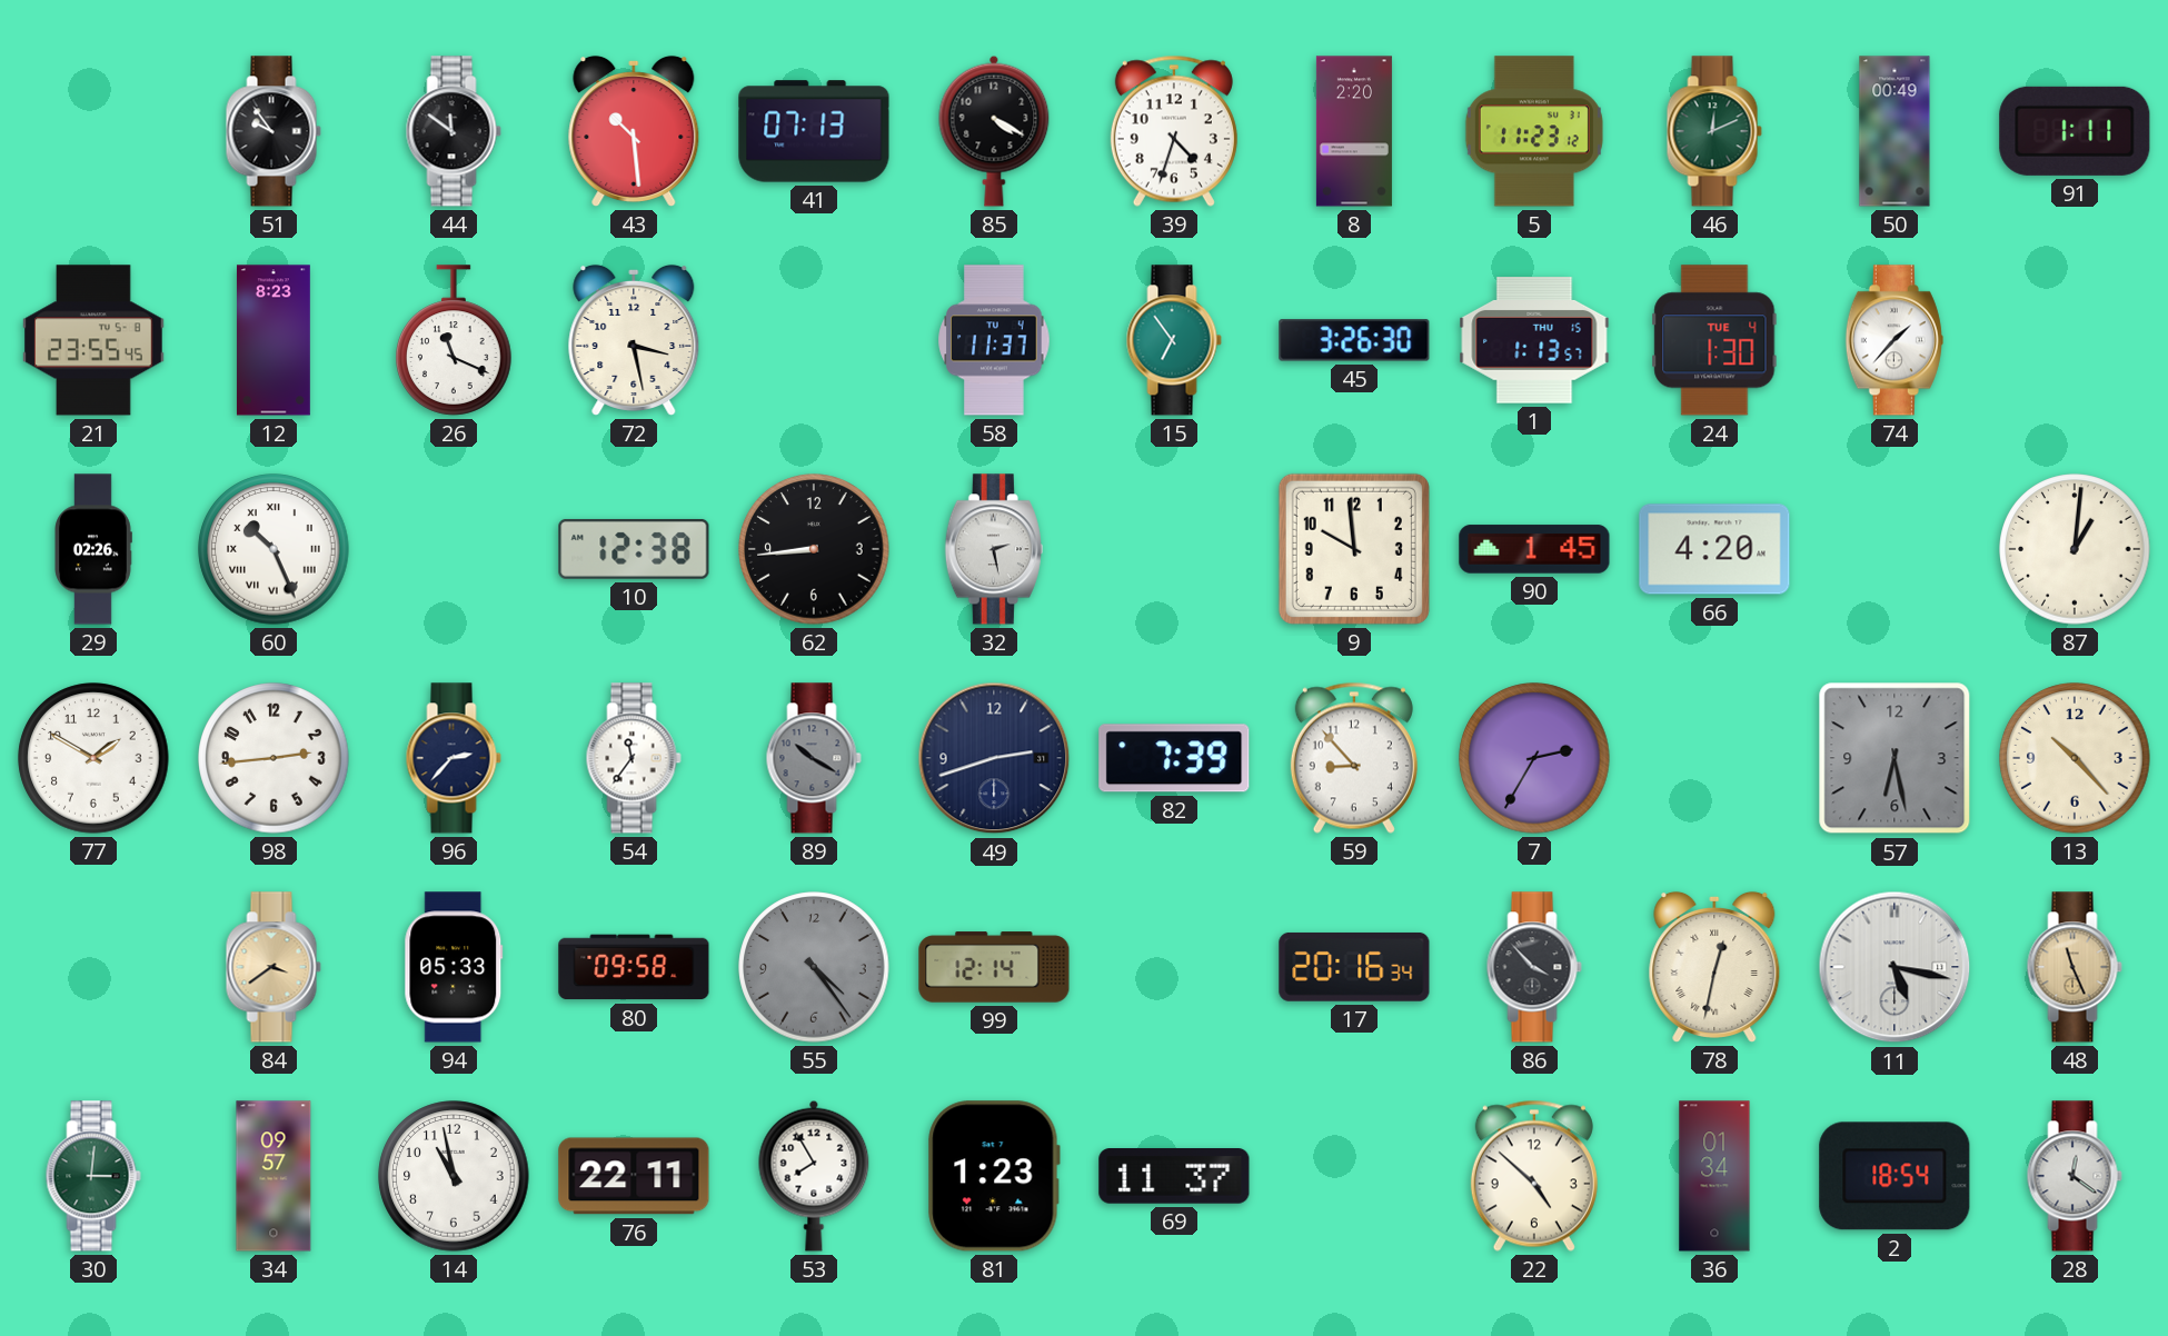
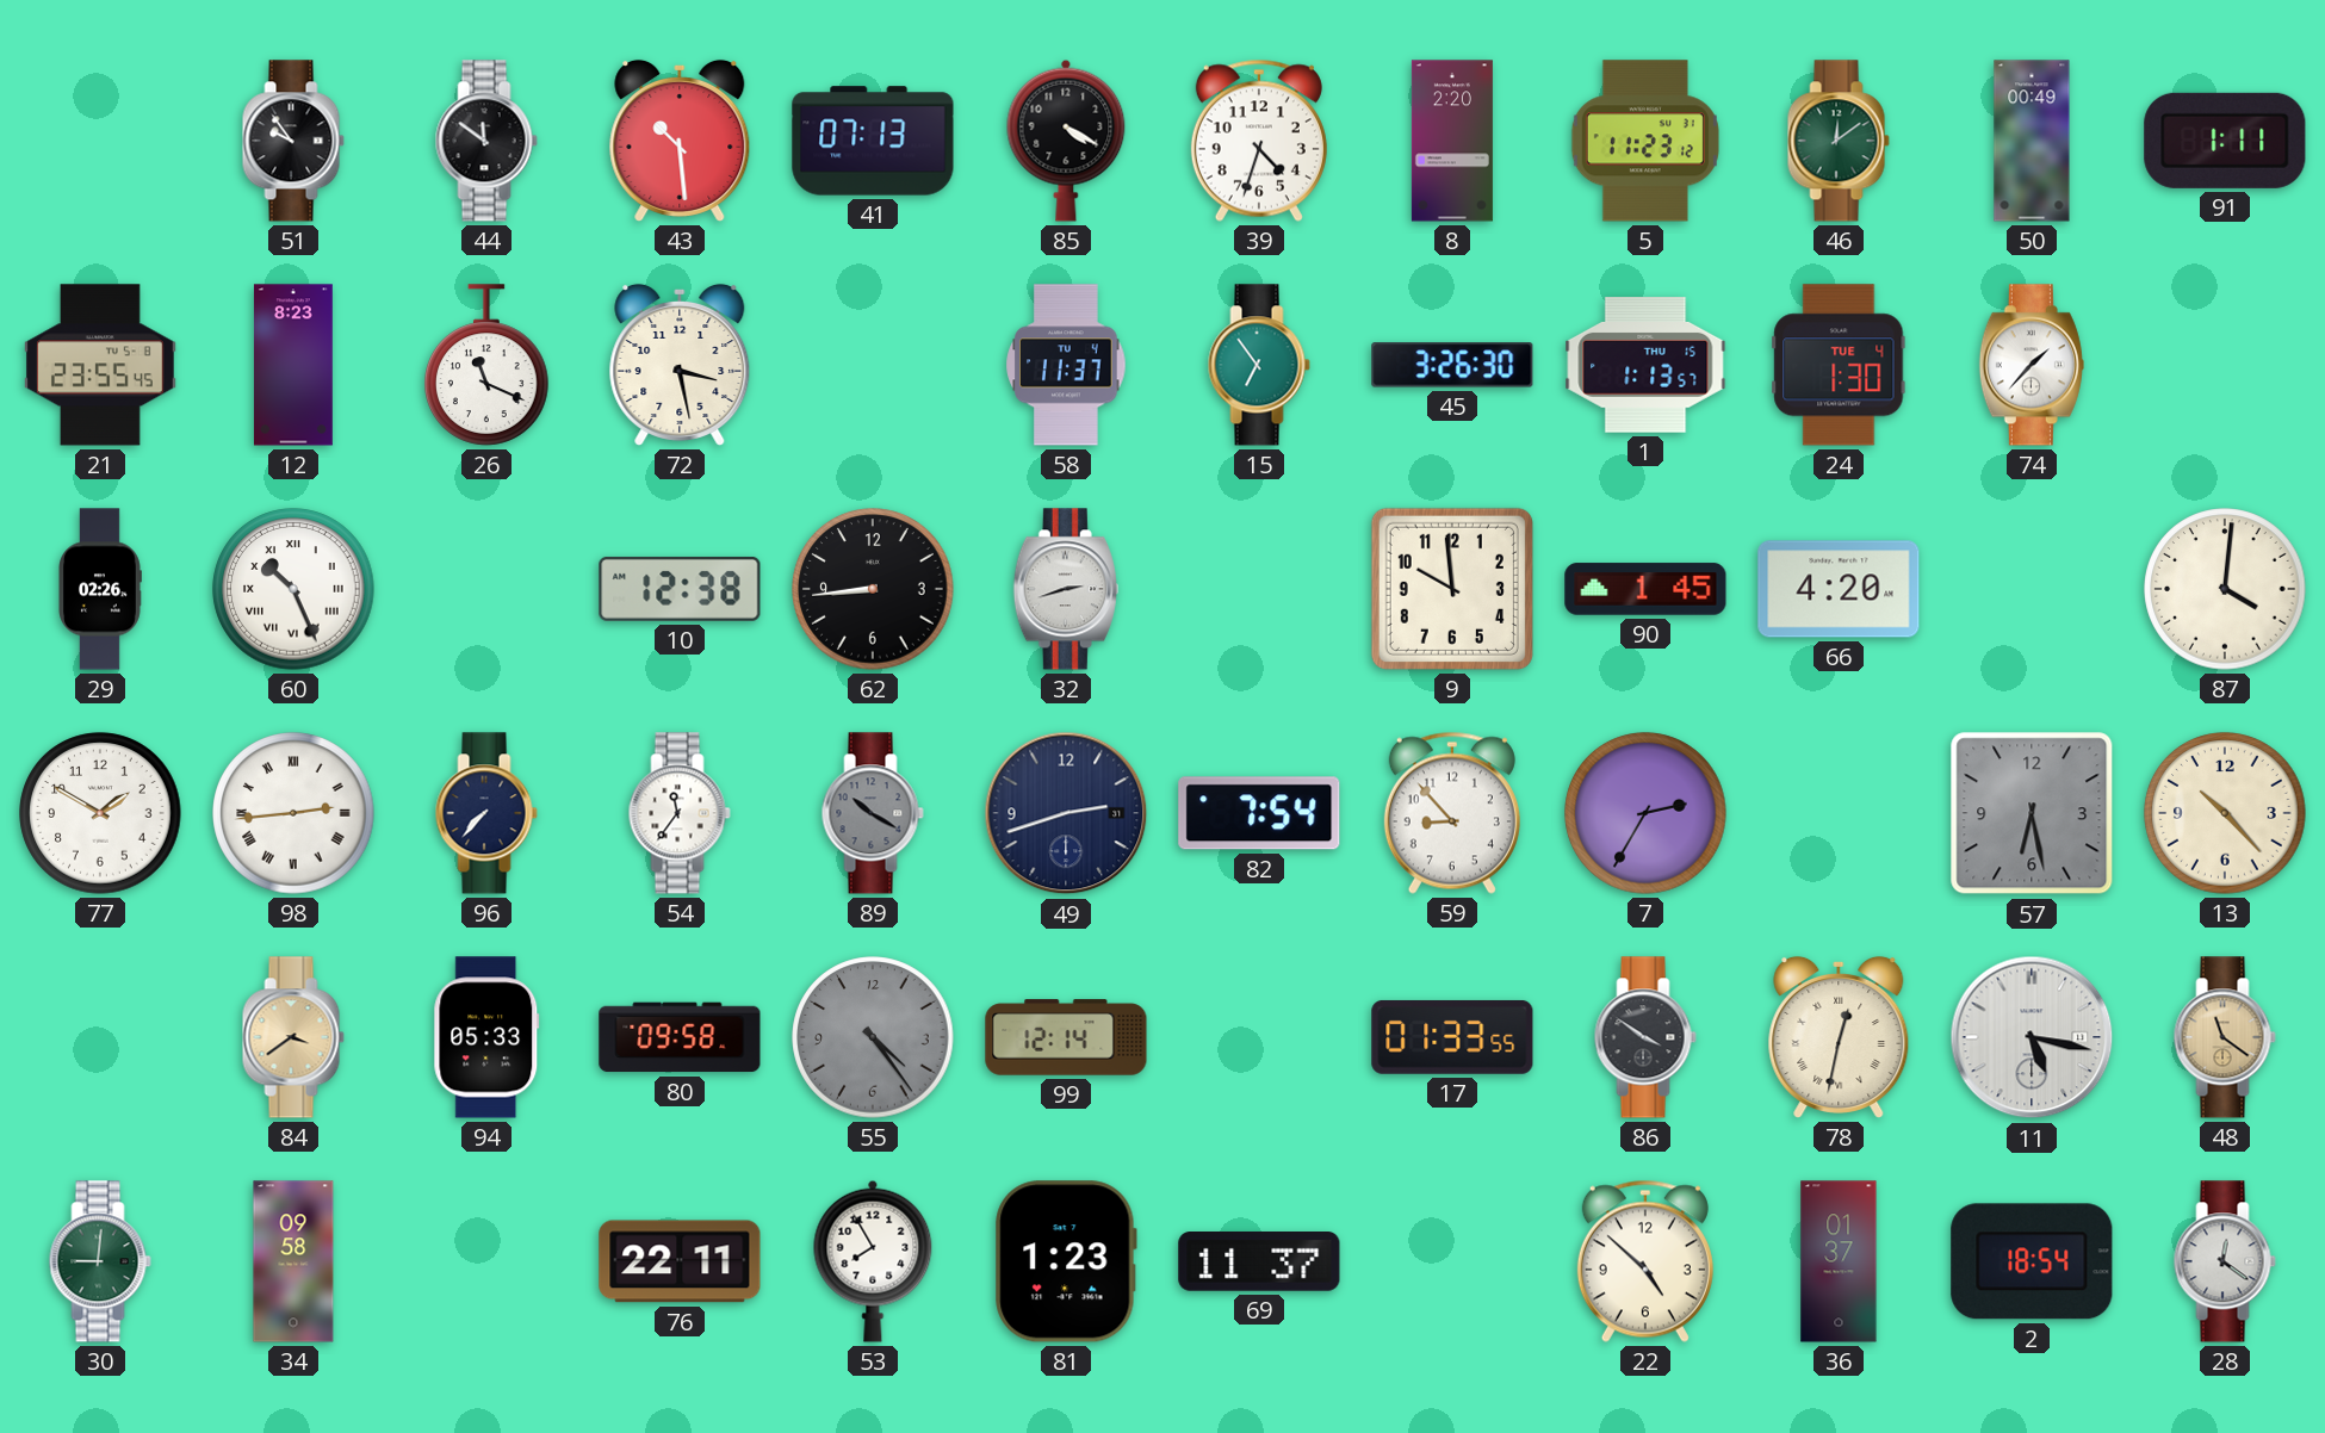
46: 12:11 -> 12:09 (1839, 141)
32: 2:28 -> 2:42 (1066, 589)
87: 1:01 -> 4:01 (2225, 589)
98 numerals: Arabic -> Roman (293, 813)
96: 2:37 -> 7:37 (486, 813)
82: 7:39 -> 7:54 (1259, 813)
17: 20:16 -> 01:33 (1452, 1037)
86: 3:53 -> 3:51 (1645, 1037)
48: 11:26 -> 11:21 (2225, 1037)
30: 3:01 -> 9:01 (100, 1261)
34: 09:57 -> 09:58 (293, 1261)
14: 10:58 -> none (454, 1176)
36: 01:34 -> 01:37 (1839, 1261)
